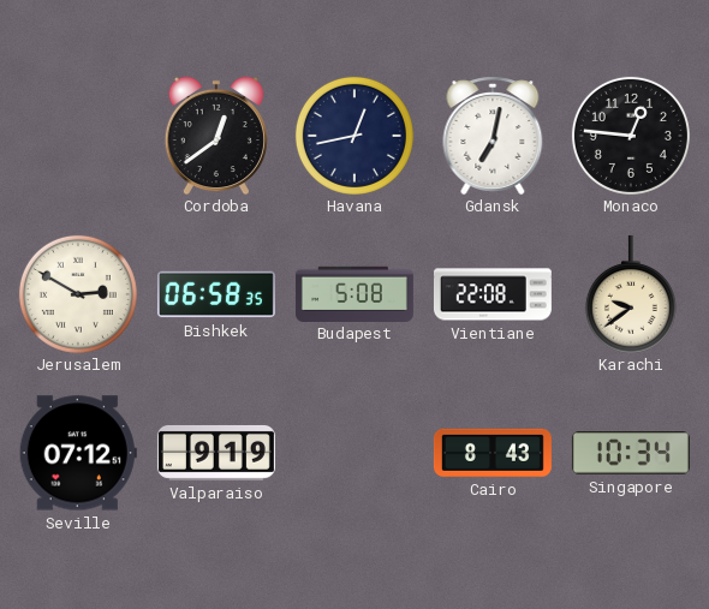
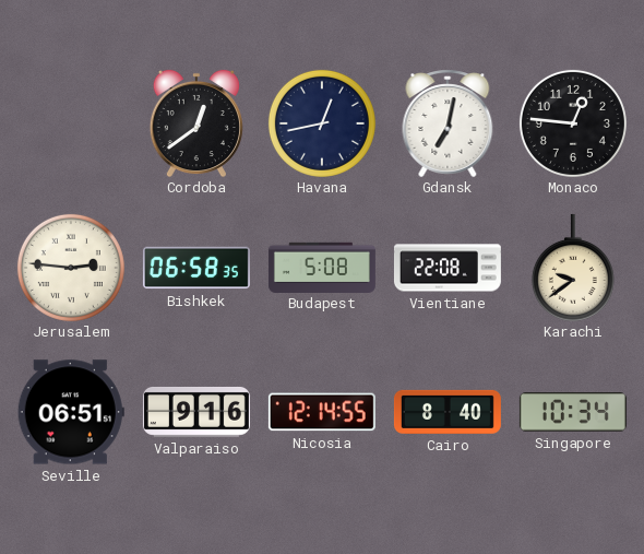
Jerusalem: 2:50 -> 2:46 (71, 268)
Seville: 07:12 -> 06:51 (71, 412)
Valparaiso: 9:19 -> 9:16 (196, 412)
Nicosia: none -> 12:14 (322, 412)
Cairo: 8:43 -> 8:40 (448, 412)
